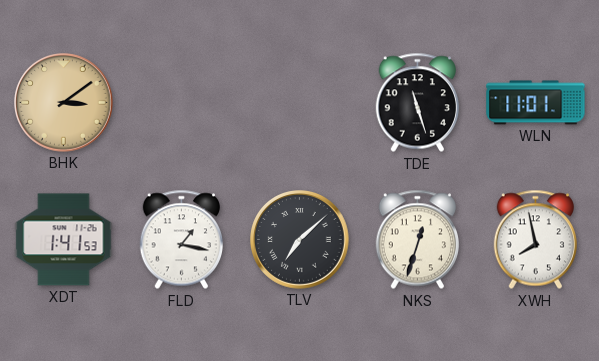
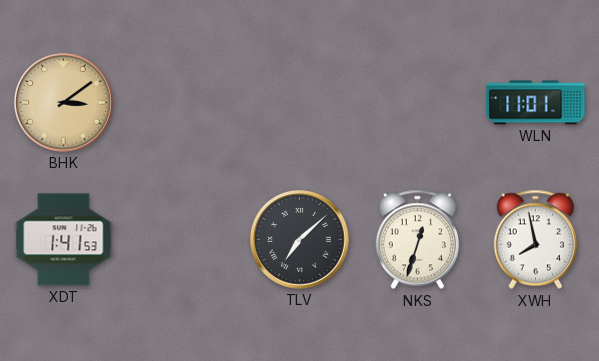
TDE: 11:27 -> none (417, 103)
FLD: 1:17 -> none (181, 240)
